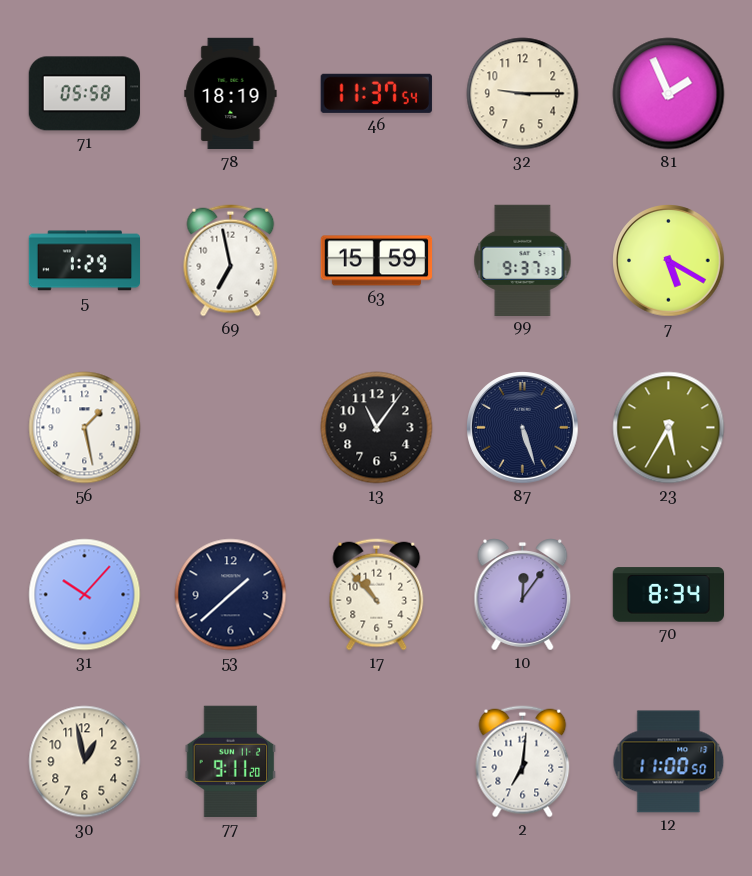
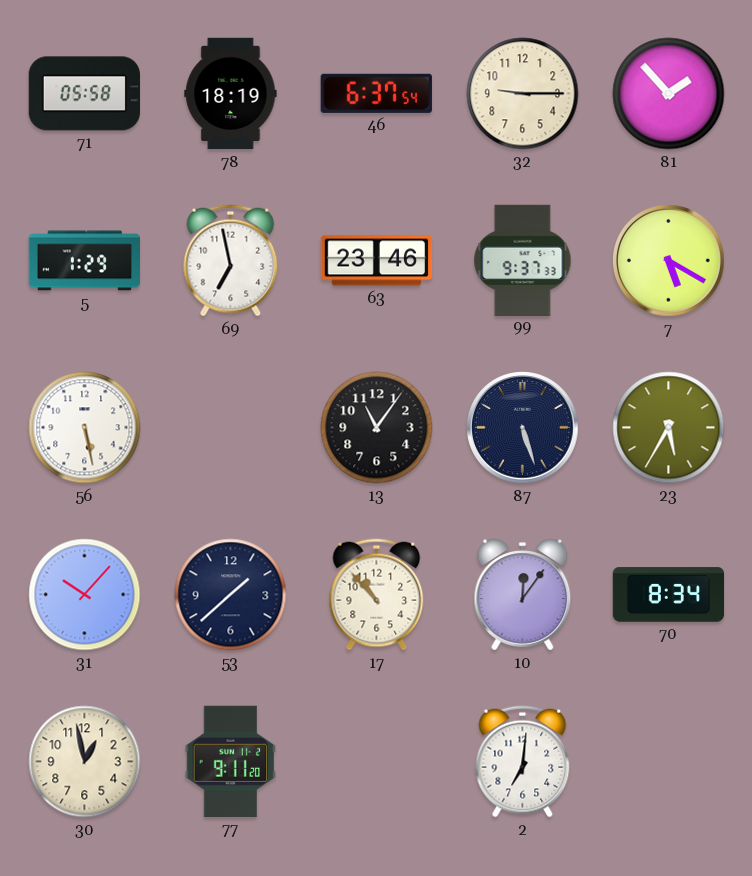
46: 11:37 -> 6:37 (376, 93)
81: 1:56 -> 1:53 (669, 94)
63: 15:59 -> 23:46 (377, 261)
56: 1:28 -> 5:28 (85, 428)
12: 11:00 -> none (669, 762)
